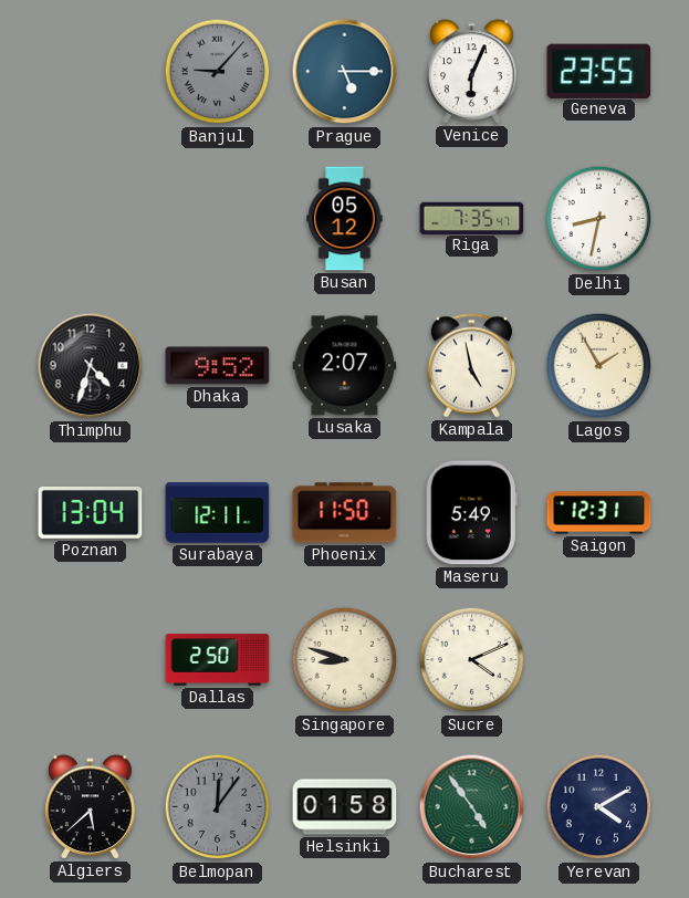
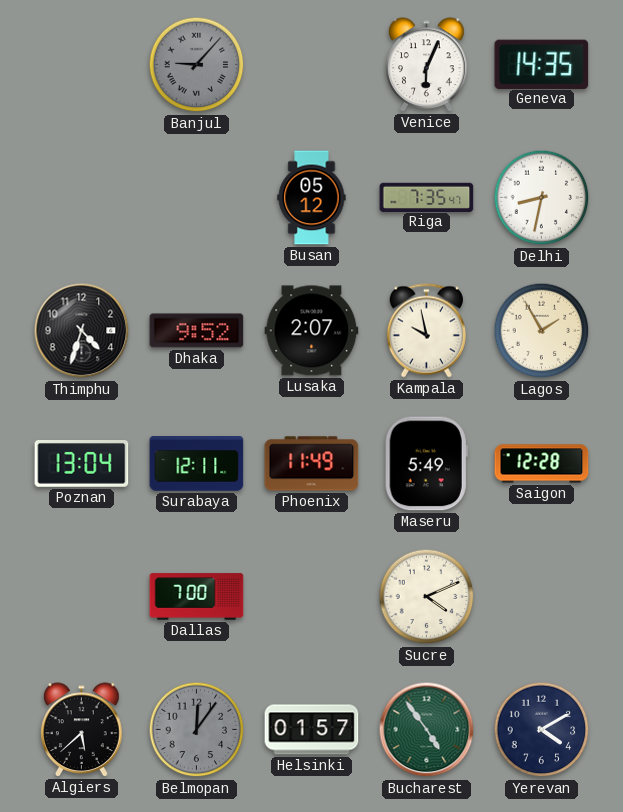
Prague: 5:15 -> none (345, 72)
Geneva: 23:55 -> 14:35 (542, 64)
Kampala: 4:58 -> 9:58 (426, 331)
Phoenix: 11:50 -> 11:49 (312, 464)
Saigon: 12:31 -> 12:28 (542, 464)
Dallas: 2:50 -> 7:00 (197, 597)
Singapore: 8:48 -> none (345, 660)
Helsinki: 01:58 -> 01:57 (312, 730)
